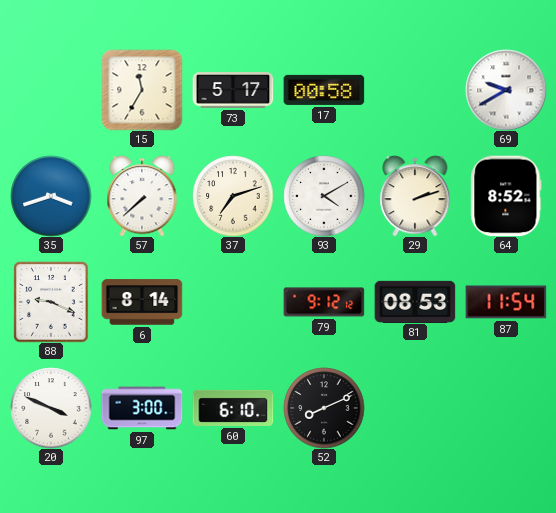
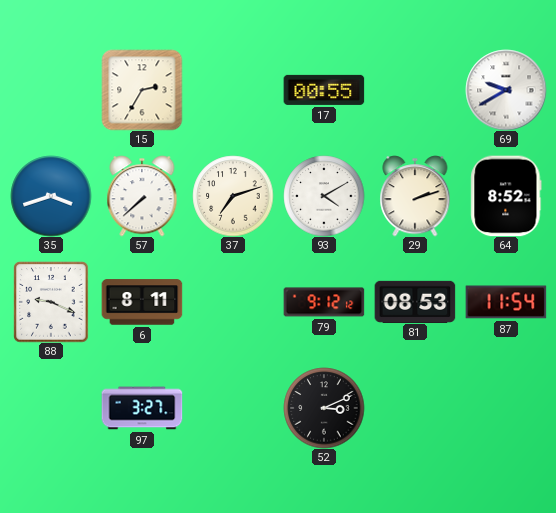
15: 11:35 -> 2:35 (142, 90)
73: 5:17 -> none (233, 90)
17: 00:58 -> 00:55 (324, 90)
6: 8:14 -> 8:11 (142, 302)
20: 3:49 -> none (51, 408)
97: 3:00 -> 3:27 (142, 408)
60: 6:10 -> none (233, 408)
52: 8:11 -> 3:11 (324, 408)
